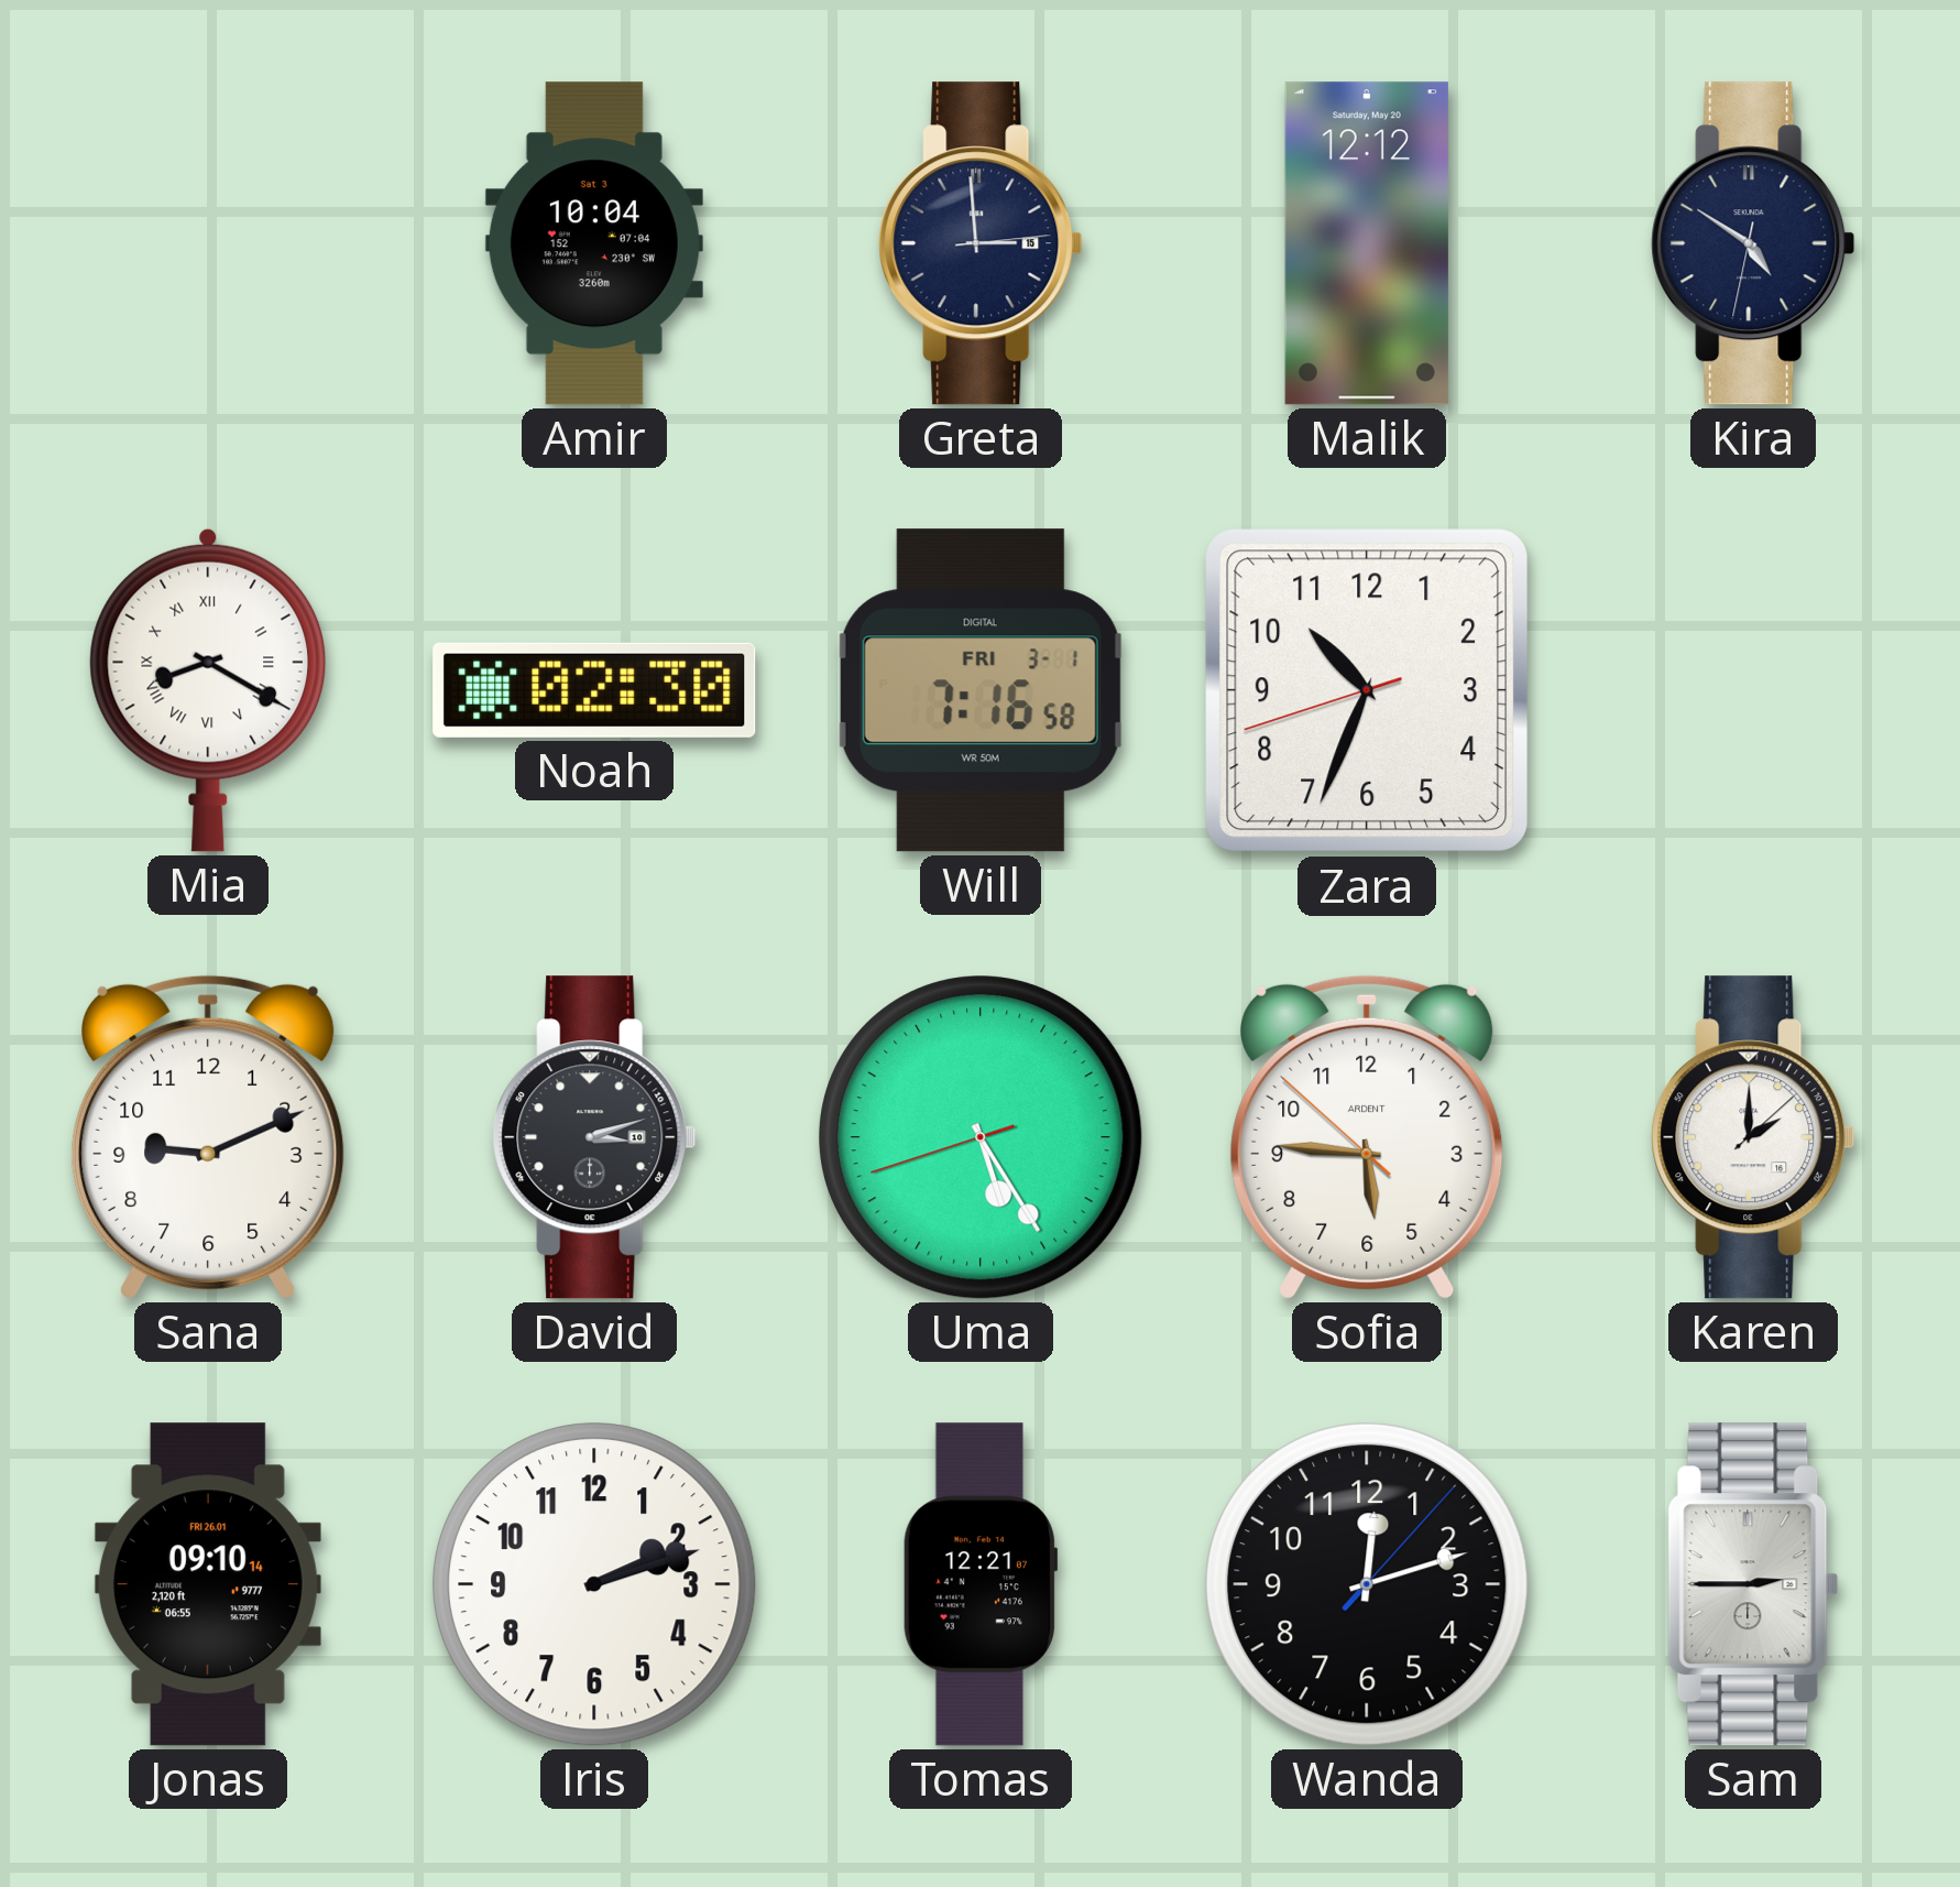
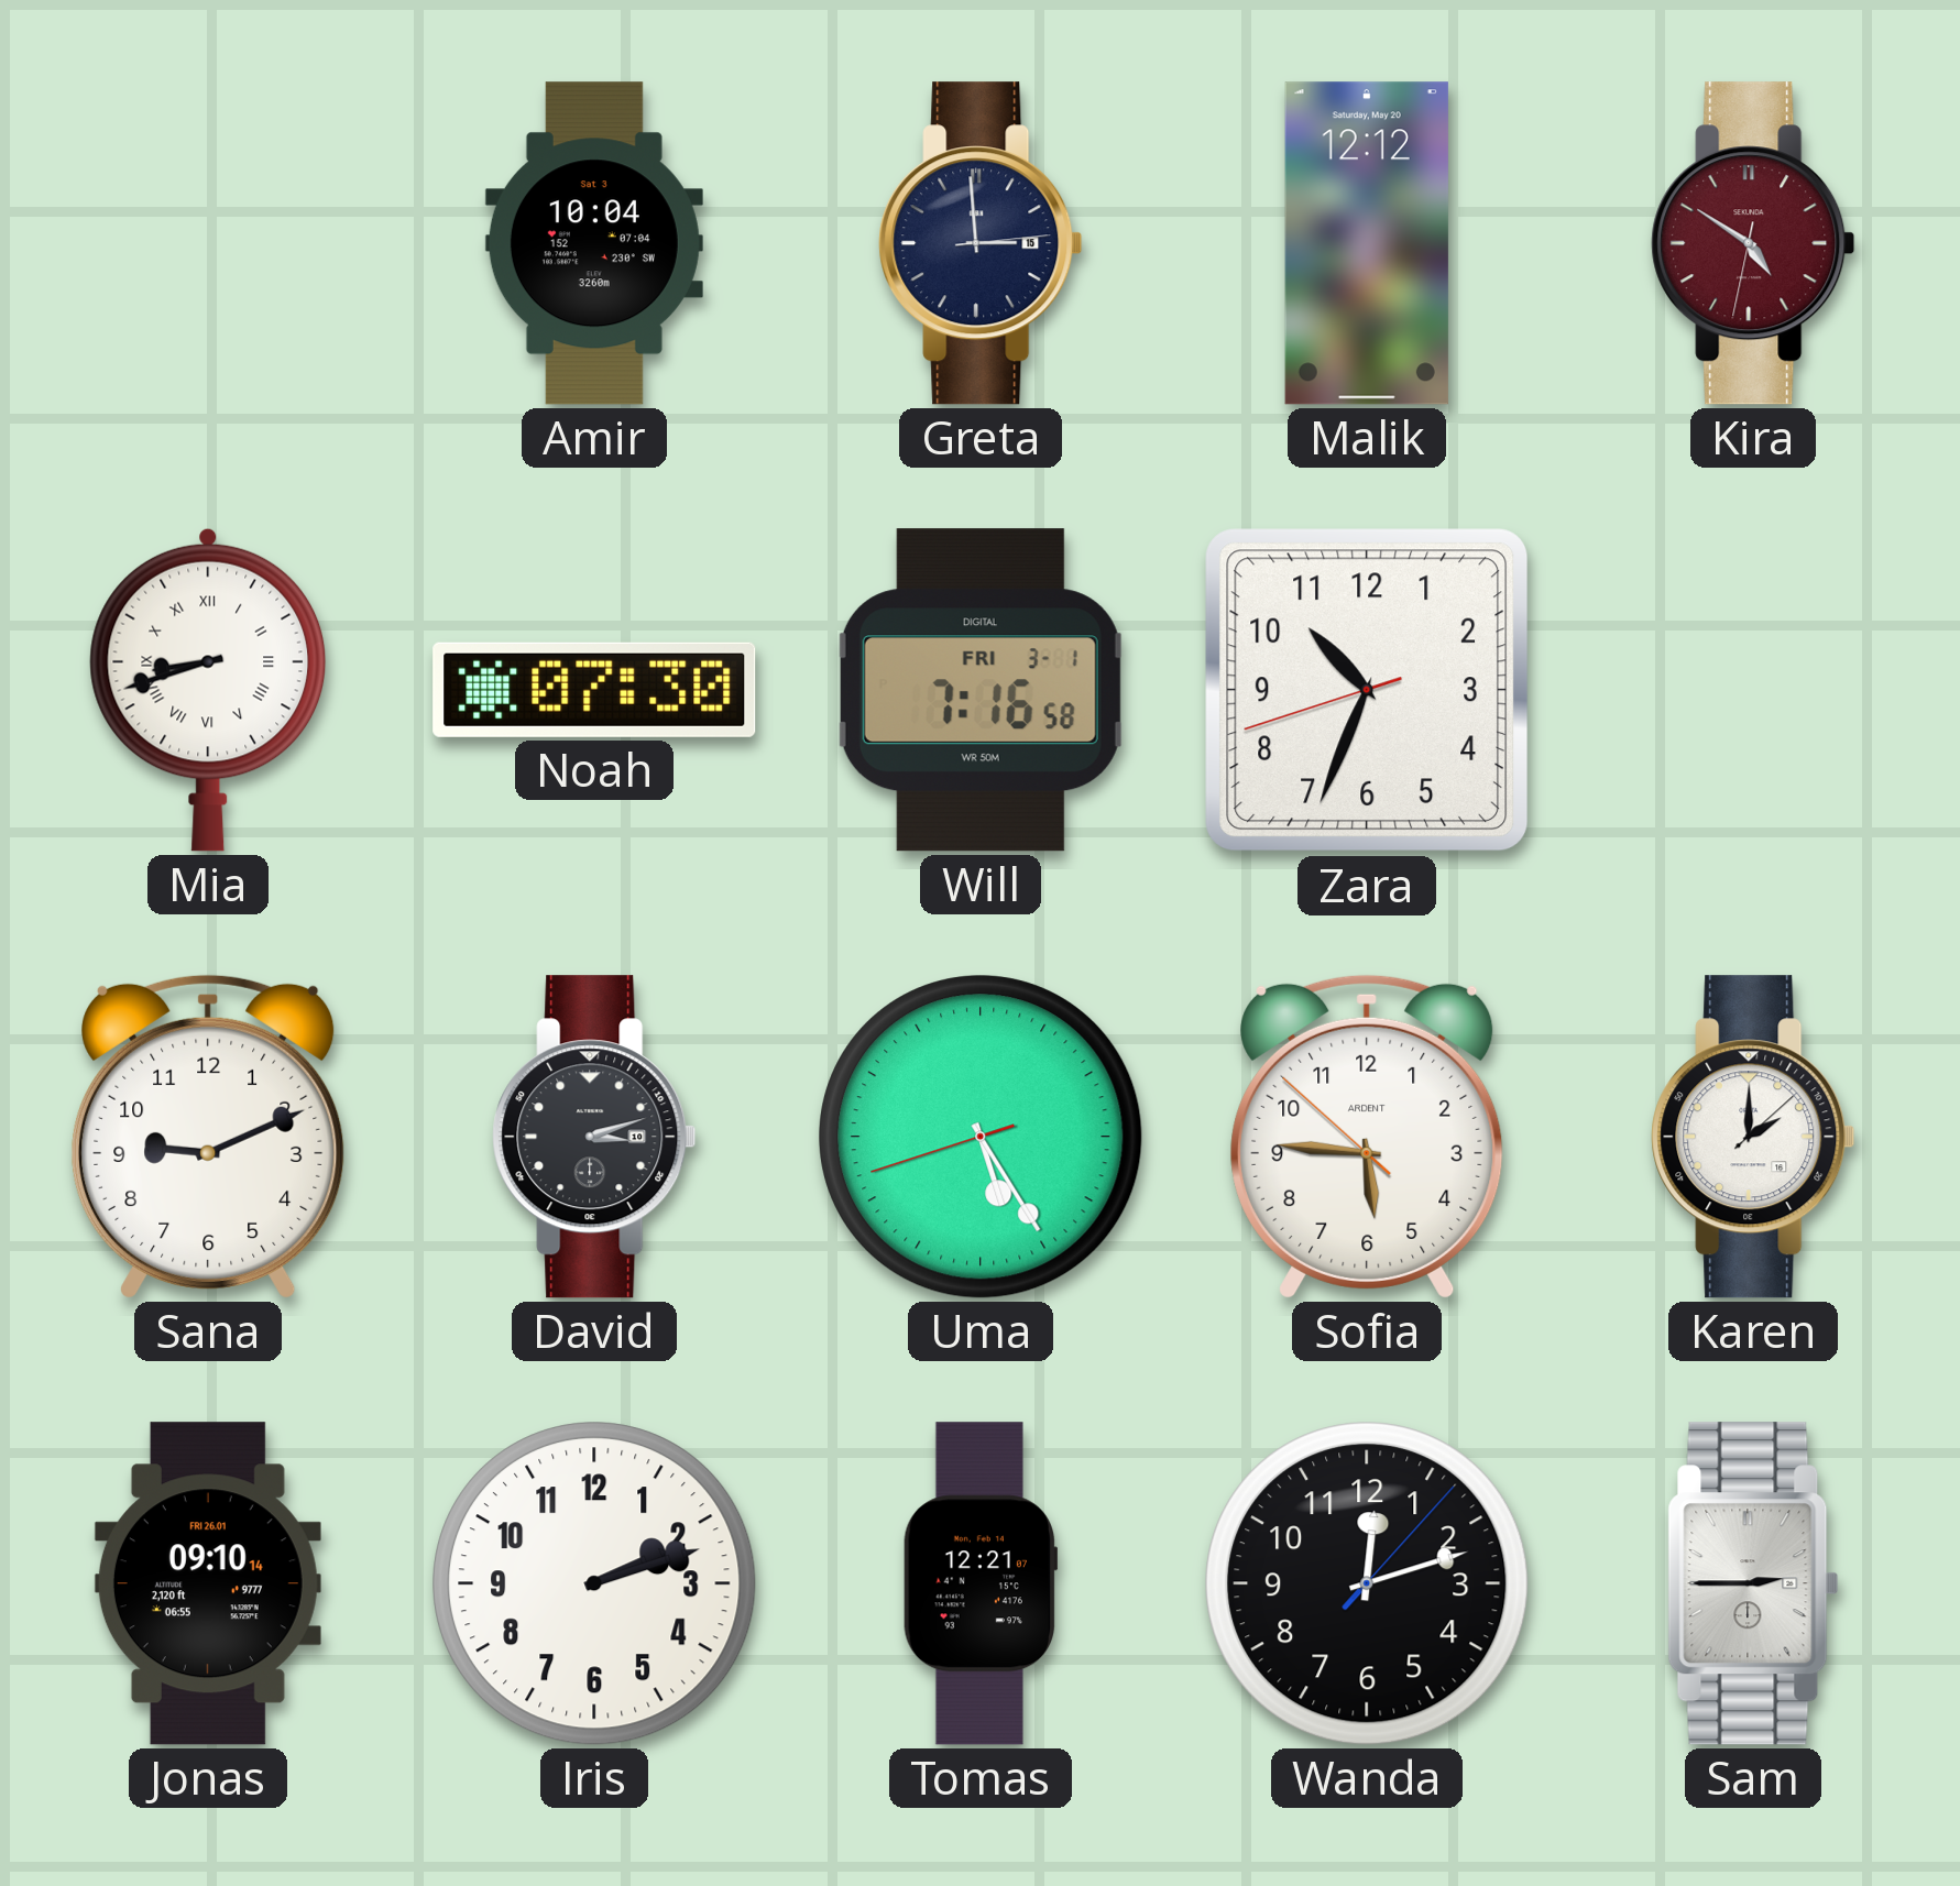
Kira dial: navy -> burgundy (1753, 243)
Mia: 8:20 -> 8:42 (208, 690)
Noah: 02:30 -> 07:30 (594, 690)
